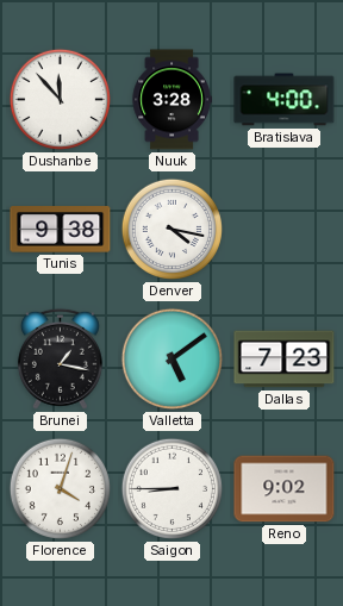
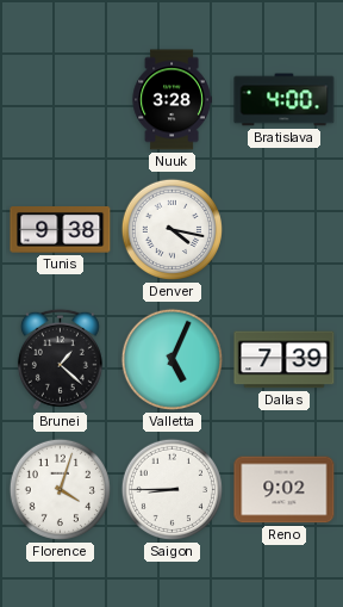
Dushanbe: 11:53 -> none (60, 99)
Brunei: 1:17 -> 1:22 (60, 359)
Valletta: 5:09 -> 5:04 (171, 359)
Dallas: 7:23 -> 7:39 (285, 360)
